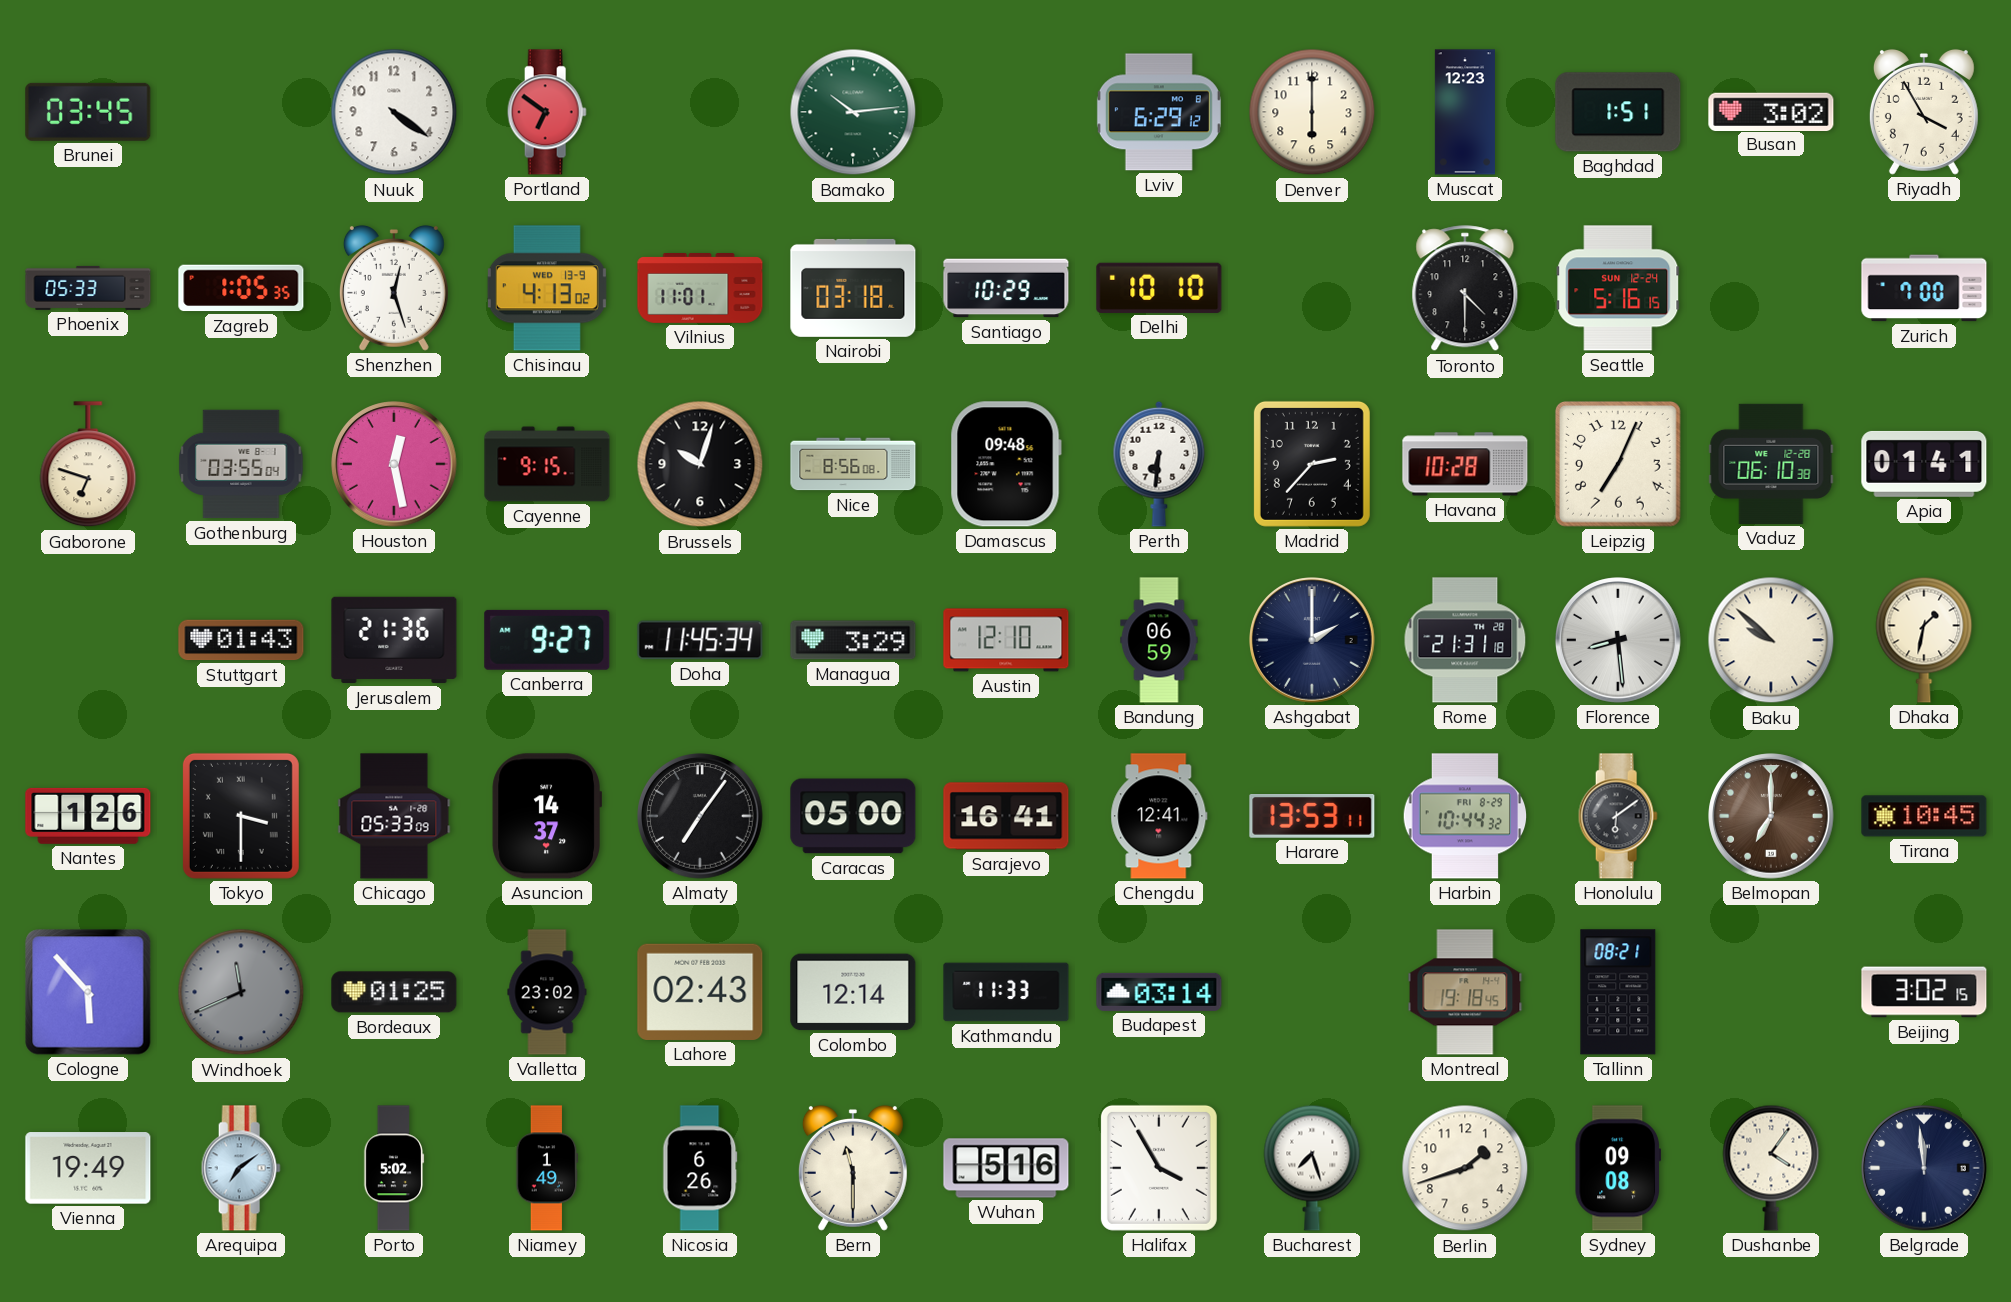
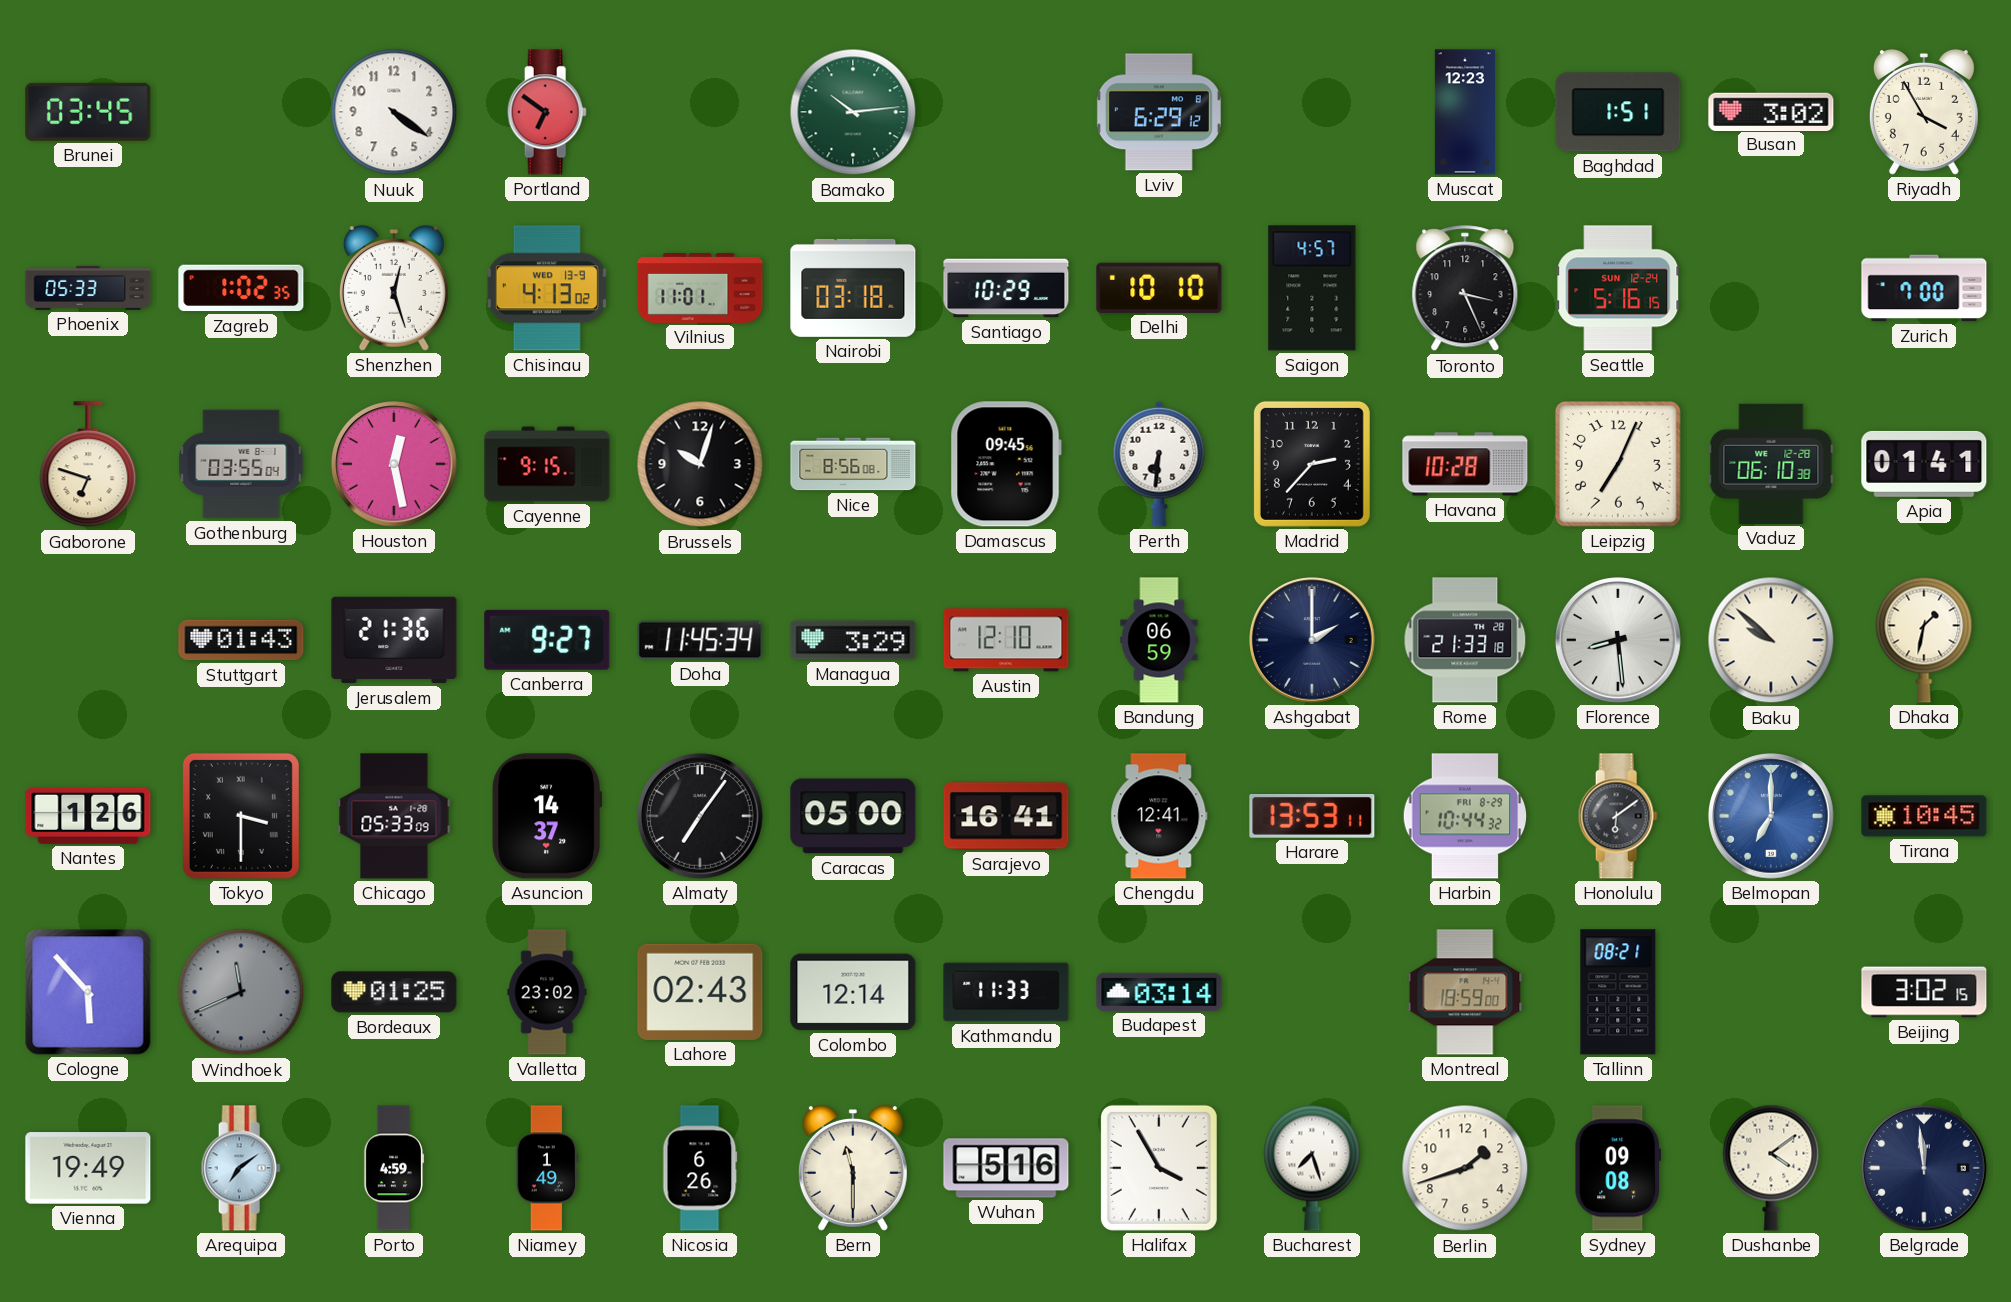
Denver: 6:00 -> none (1312, 112)
Zagreb: 1:05 -> 1:02 (241, 288)
Saigon: none -> 4:57 (1312, 288)
Toronto: 4:30 -> 3:26 (1465, 289)
Damascus: 09:48 -> 09:45 (1006, 464)
Rome: 21:31 -> 21:33 (1465, 640)
Belmopan dial: brown -> blue (1771, 816)
Montreal: 19:18 -> 18:59 (1465, 992)
Porto: 5:02 -> 4:59 (394, 1168)
Dushanbe: 4:06 -> 4:09 (1771, 1168)
